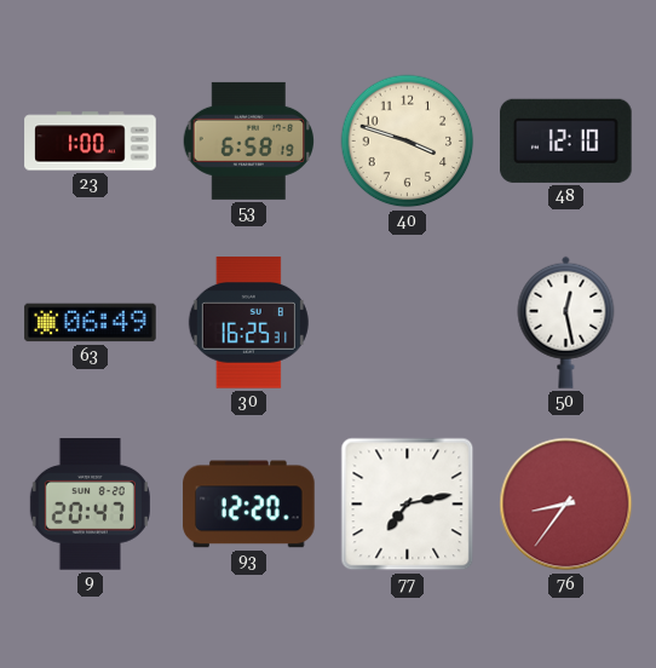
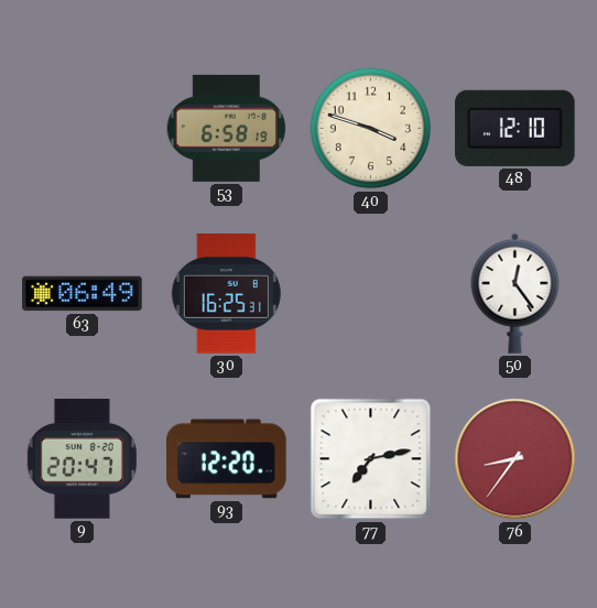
23: 1:00 -> none (91, 142)
50: 12:28 -> 12:24 (515, 293)
